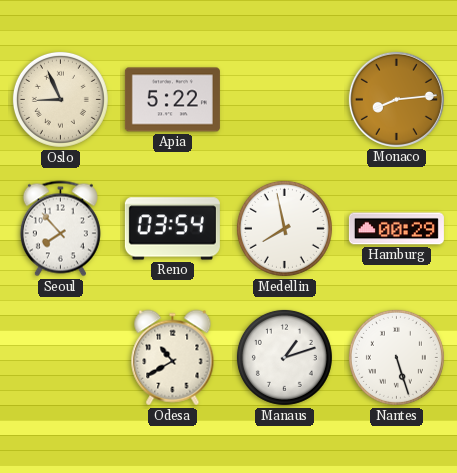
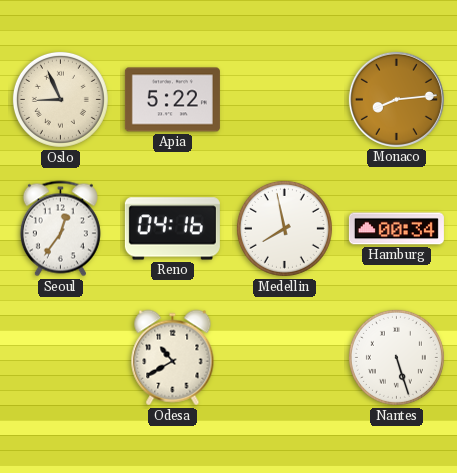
Seoul: 7:53 -> 12:36 (60, 229)
Reno: 03:54 -> 04:16 (172, 229)
Hamburg: 00:29 -> 00:34 (396, 229)
Manaus: 1:12 -> none (284, 357)
